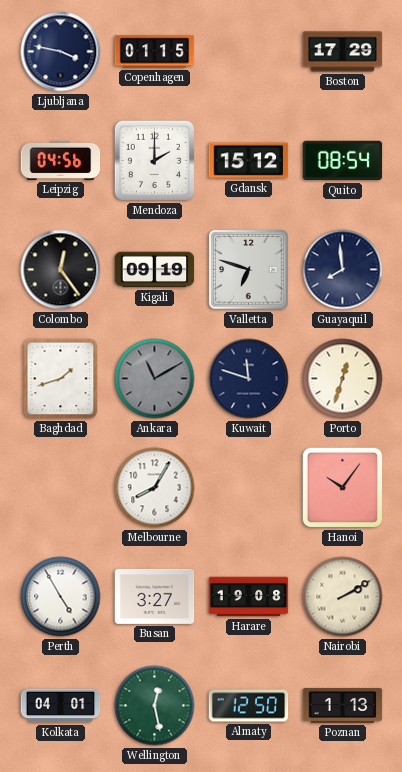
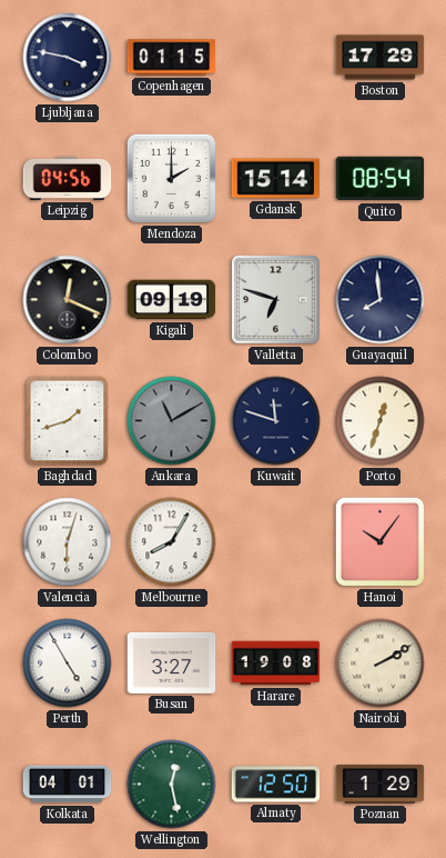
Gdansk: 15:12 -> 15:14 (276, 179)
Colombo: 12:24 -> 12:19 (68, 300)
Valencia: none -> 6:03 (68, 542)
Poznan: 1:13 -> 1:29 (381, 784)
